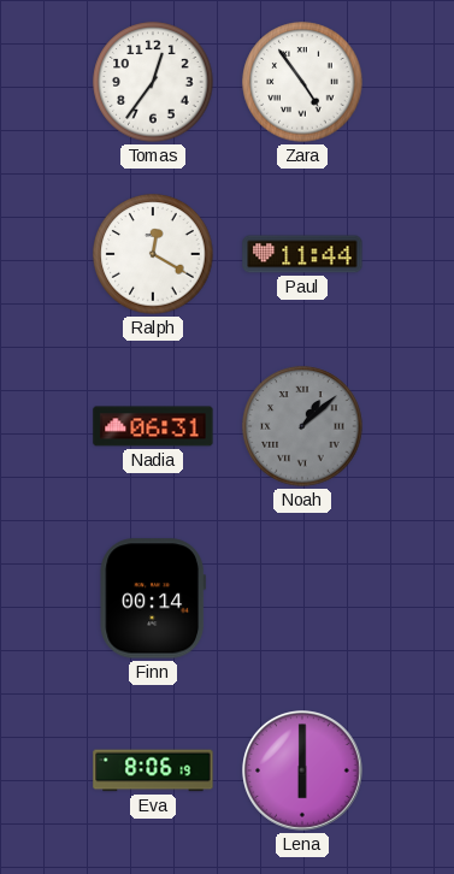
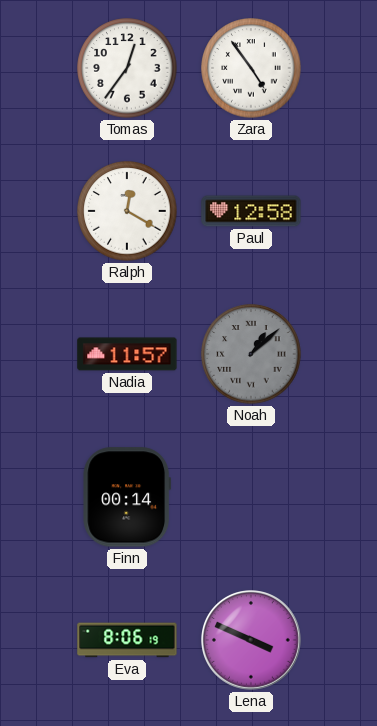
Paul: 11:44 -> 12:58 (251, 211)
Nadia: 06:31 -> 11:57 (127, 354)
Lena: 6:00 -> 3:49 (252, 641)
